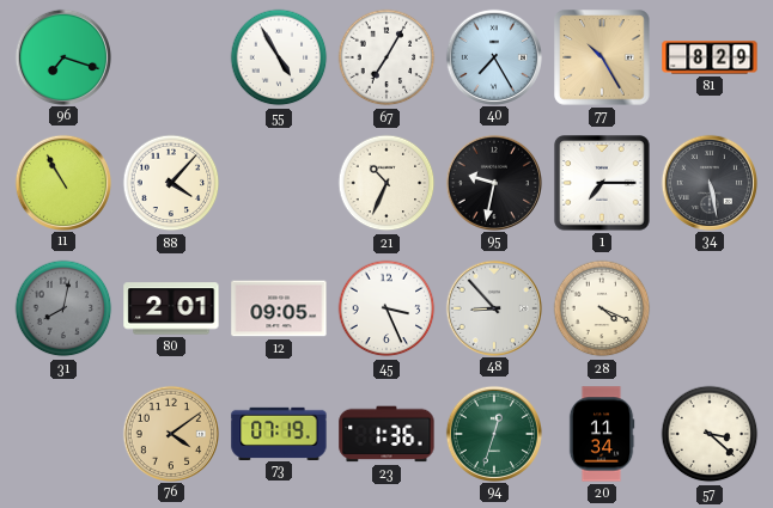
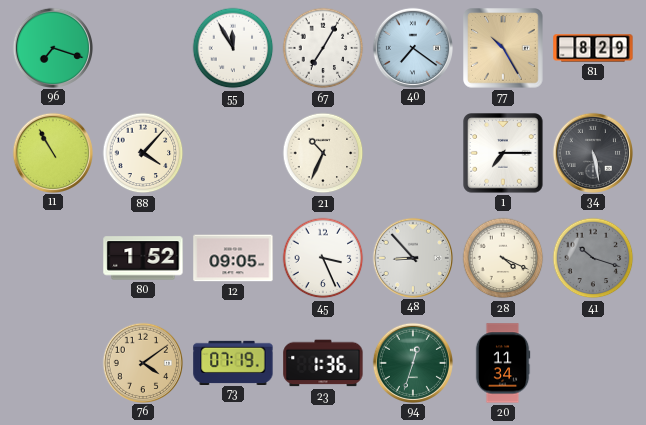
55: 4:55 -> 11:55 (233, 48)
40: 7:25 -> 7:21 (412, 47)
95: 9:32 -> none (493, 182)
31: 8:02 -> none (63, 308)
80: 2:01 -> 1:52 (143, 258)
41: none -> 10:18 (593, 258)
57: 3:22 -> none (710, 434)
